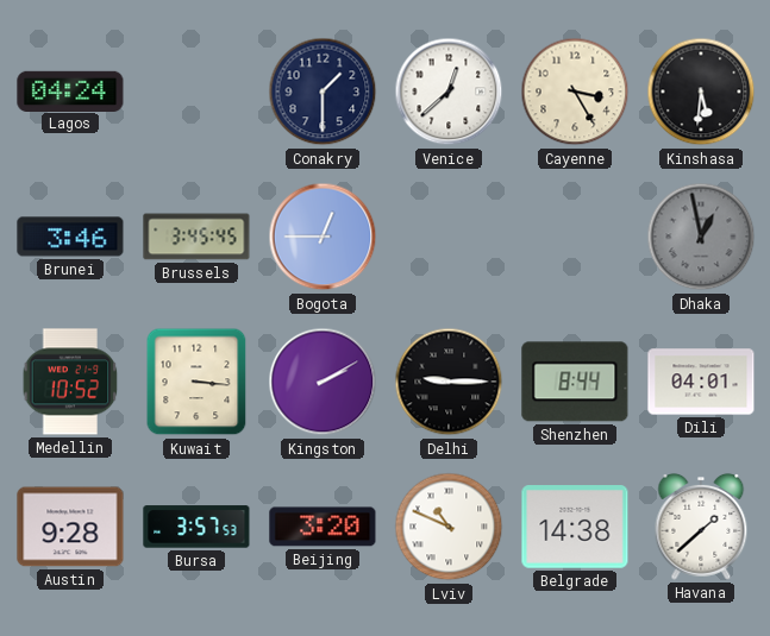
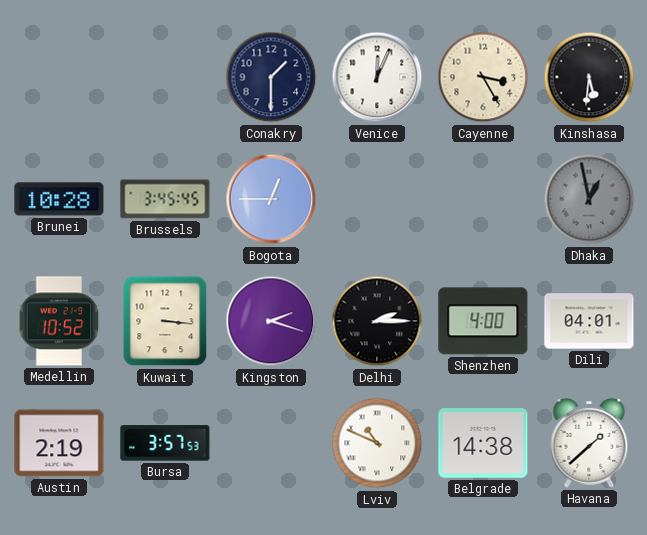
Lagos: 04:24 -> none (70, 90)
Venice: 12:38 -> 12:04 (377, 77)
Brunei: 3:46 -> 10:28 (59, 199)
Kingston: 2:10 -> 2:18 (271, 321)
Delhi: 9:15 -> 2:15 (377, 321)
Shenzhen: 8:44 -> 4:00 (483, 321)
Austin: 9:28 -> 2:19 (59, 443)
Beijing: 3:20 -> none (323, 527)
